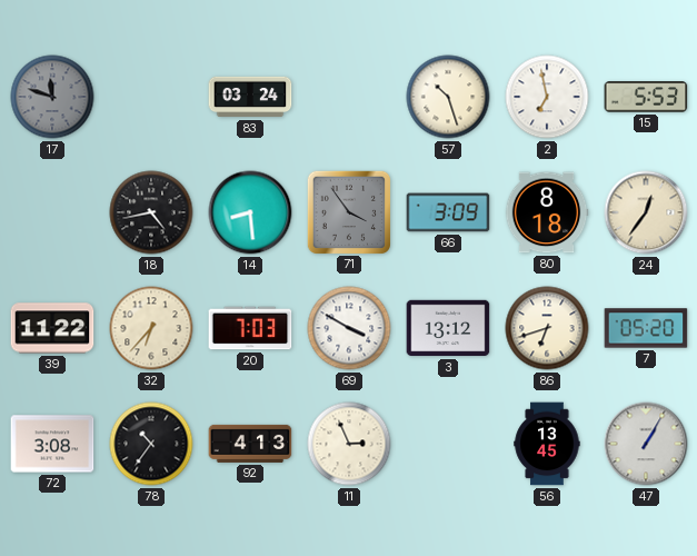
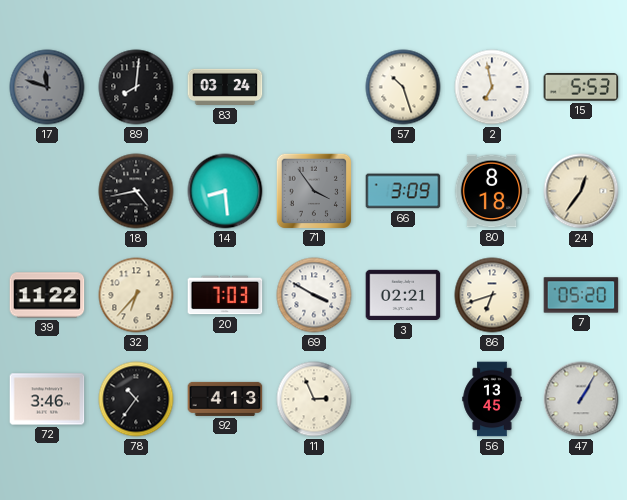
89: none -> 8:01 (136, 87)
3: 13:12 -> 02:21 (403, 295)
72: 3:08 -> 3:46 (47, 399)
